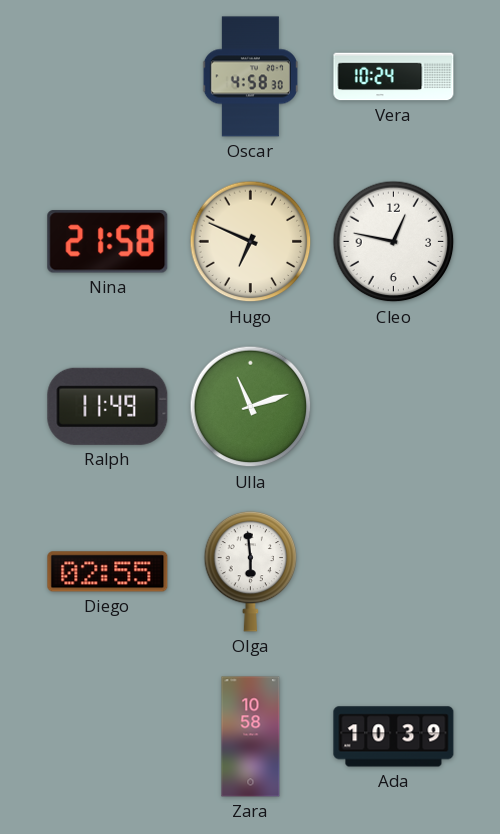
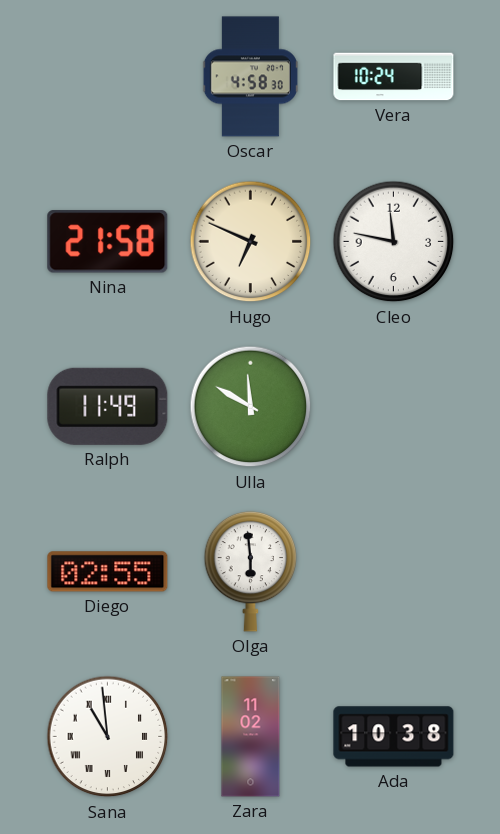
Cleo: 12:47 -> 11:47 (394, 242)
Ulla: 11:12 -> 11:50 (251, 407)
Sana: none -> 10:59 (108, 737)
Zara: 10:58 -> 11:02 (251, 737)
Ada: 10:39 -> 10:38 (394, 737)
